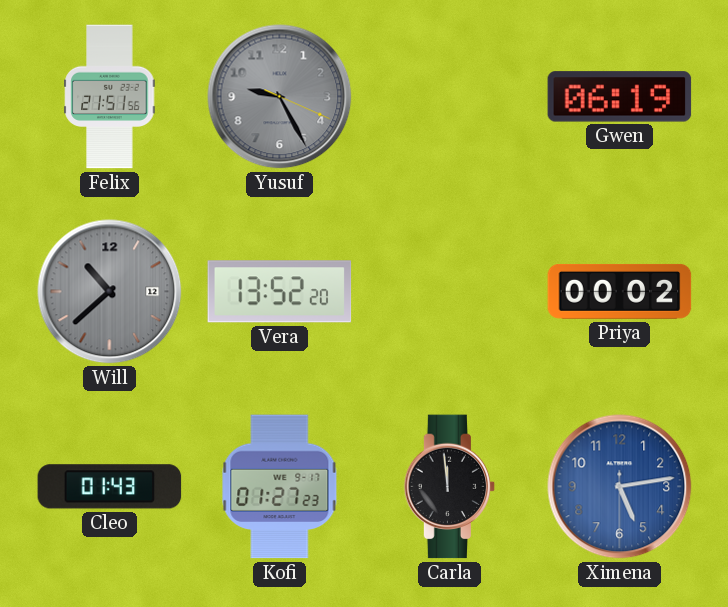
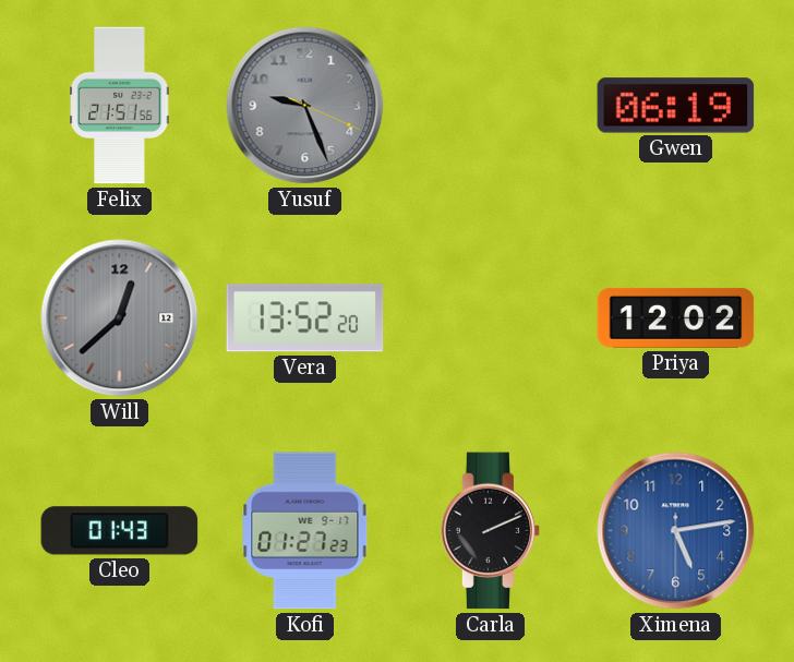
Yusuf: 9:25 -> 9:26 (305, 106)
Will: 10:38 -> 12:38 (120, 318)
Priya: 00:02 -> 12:02 (676, 317)
Carla: 11:59 -> 2:11 (491, 531)
